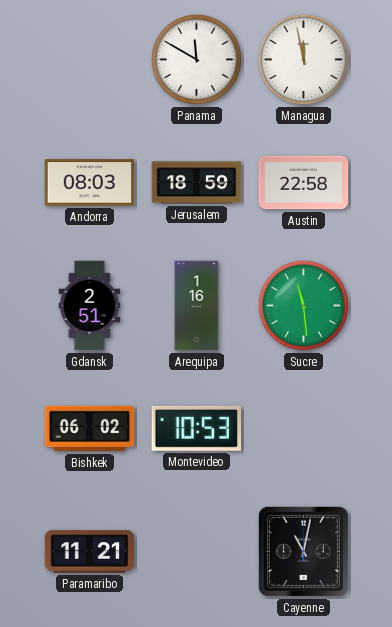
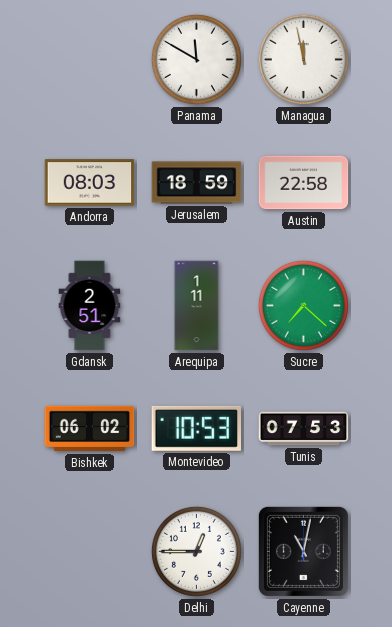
Arequipa: 1:16 -> 1:11 (197, 306)
Sucre: 11:29 -> 7:22 (303, 305)
Tunis: none -> 07:53 (304, 429)
Paramaribo: 11:21 -> none (90, 552)
Delhi: none -> 12:45 (196, 551)
